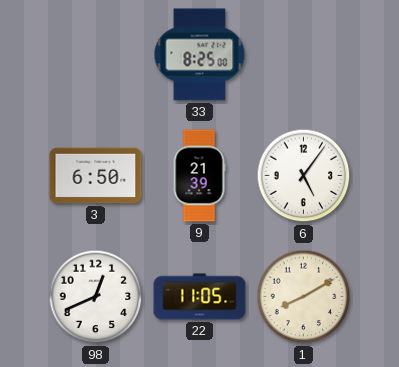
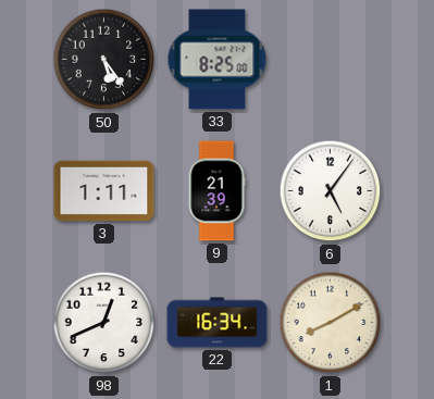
50: none -> 5:24 (104, 60)
3: 6:50 -> 1:11 (104, 191)
22: 11:05 -> 16:34 (218, 323)
